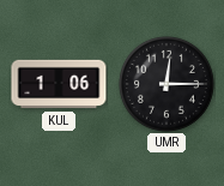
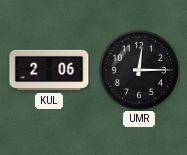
KUL: 1:06 -> 2:06 (49, 70)
